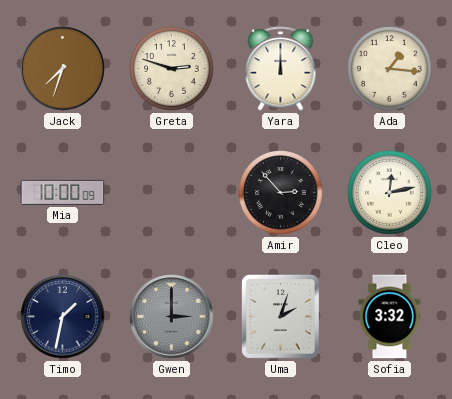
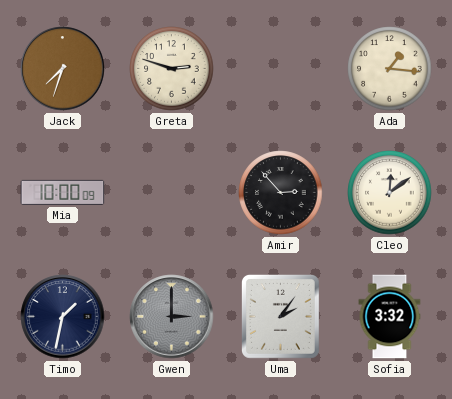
Yara: 12:00 -> none (281, 69)
Cleo: 12:13 -> 12:09 (390, 193)
Uma: 2:03 -> 2:06 (280, 316)
